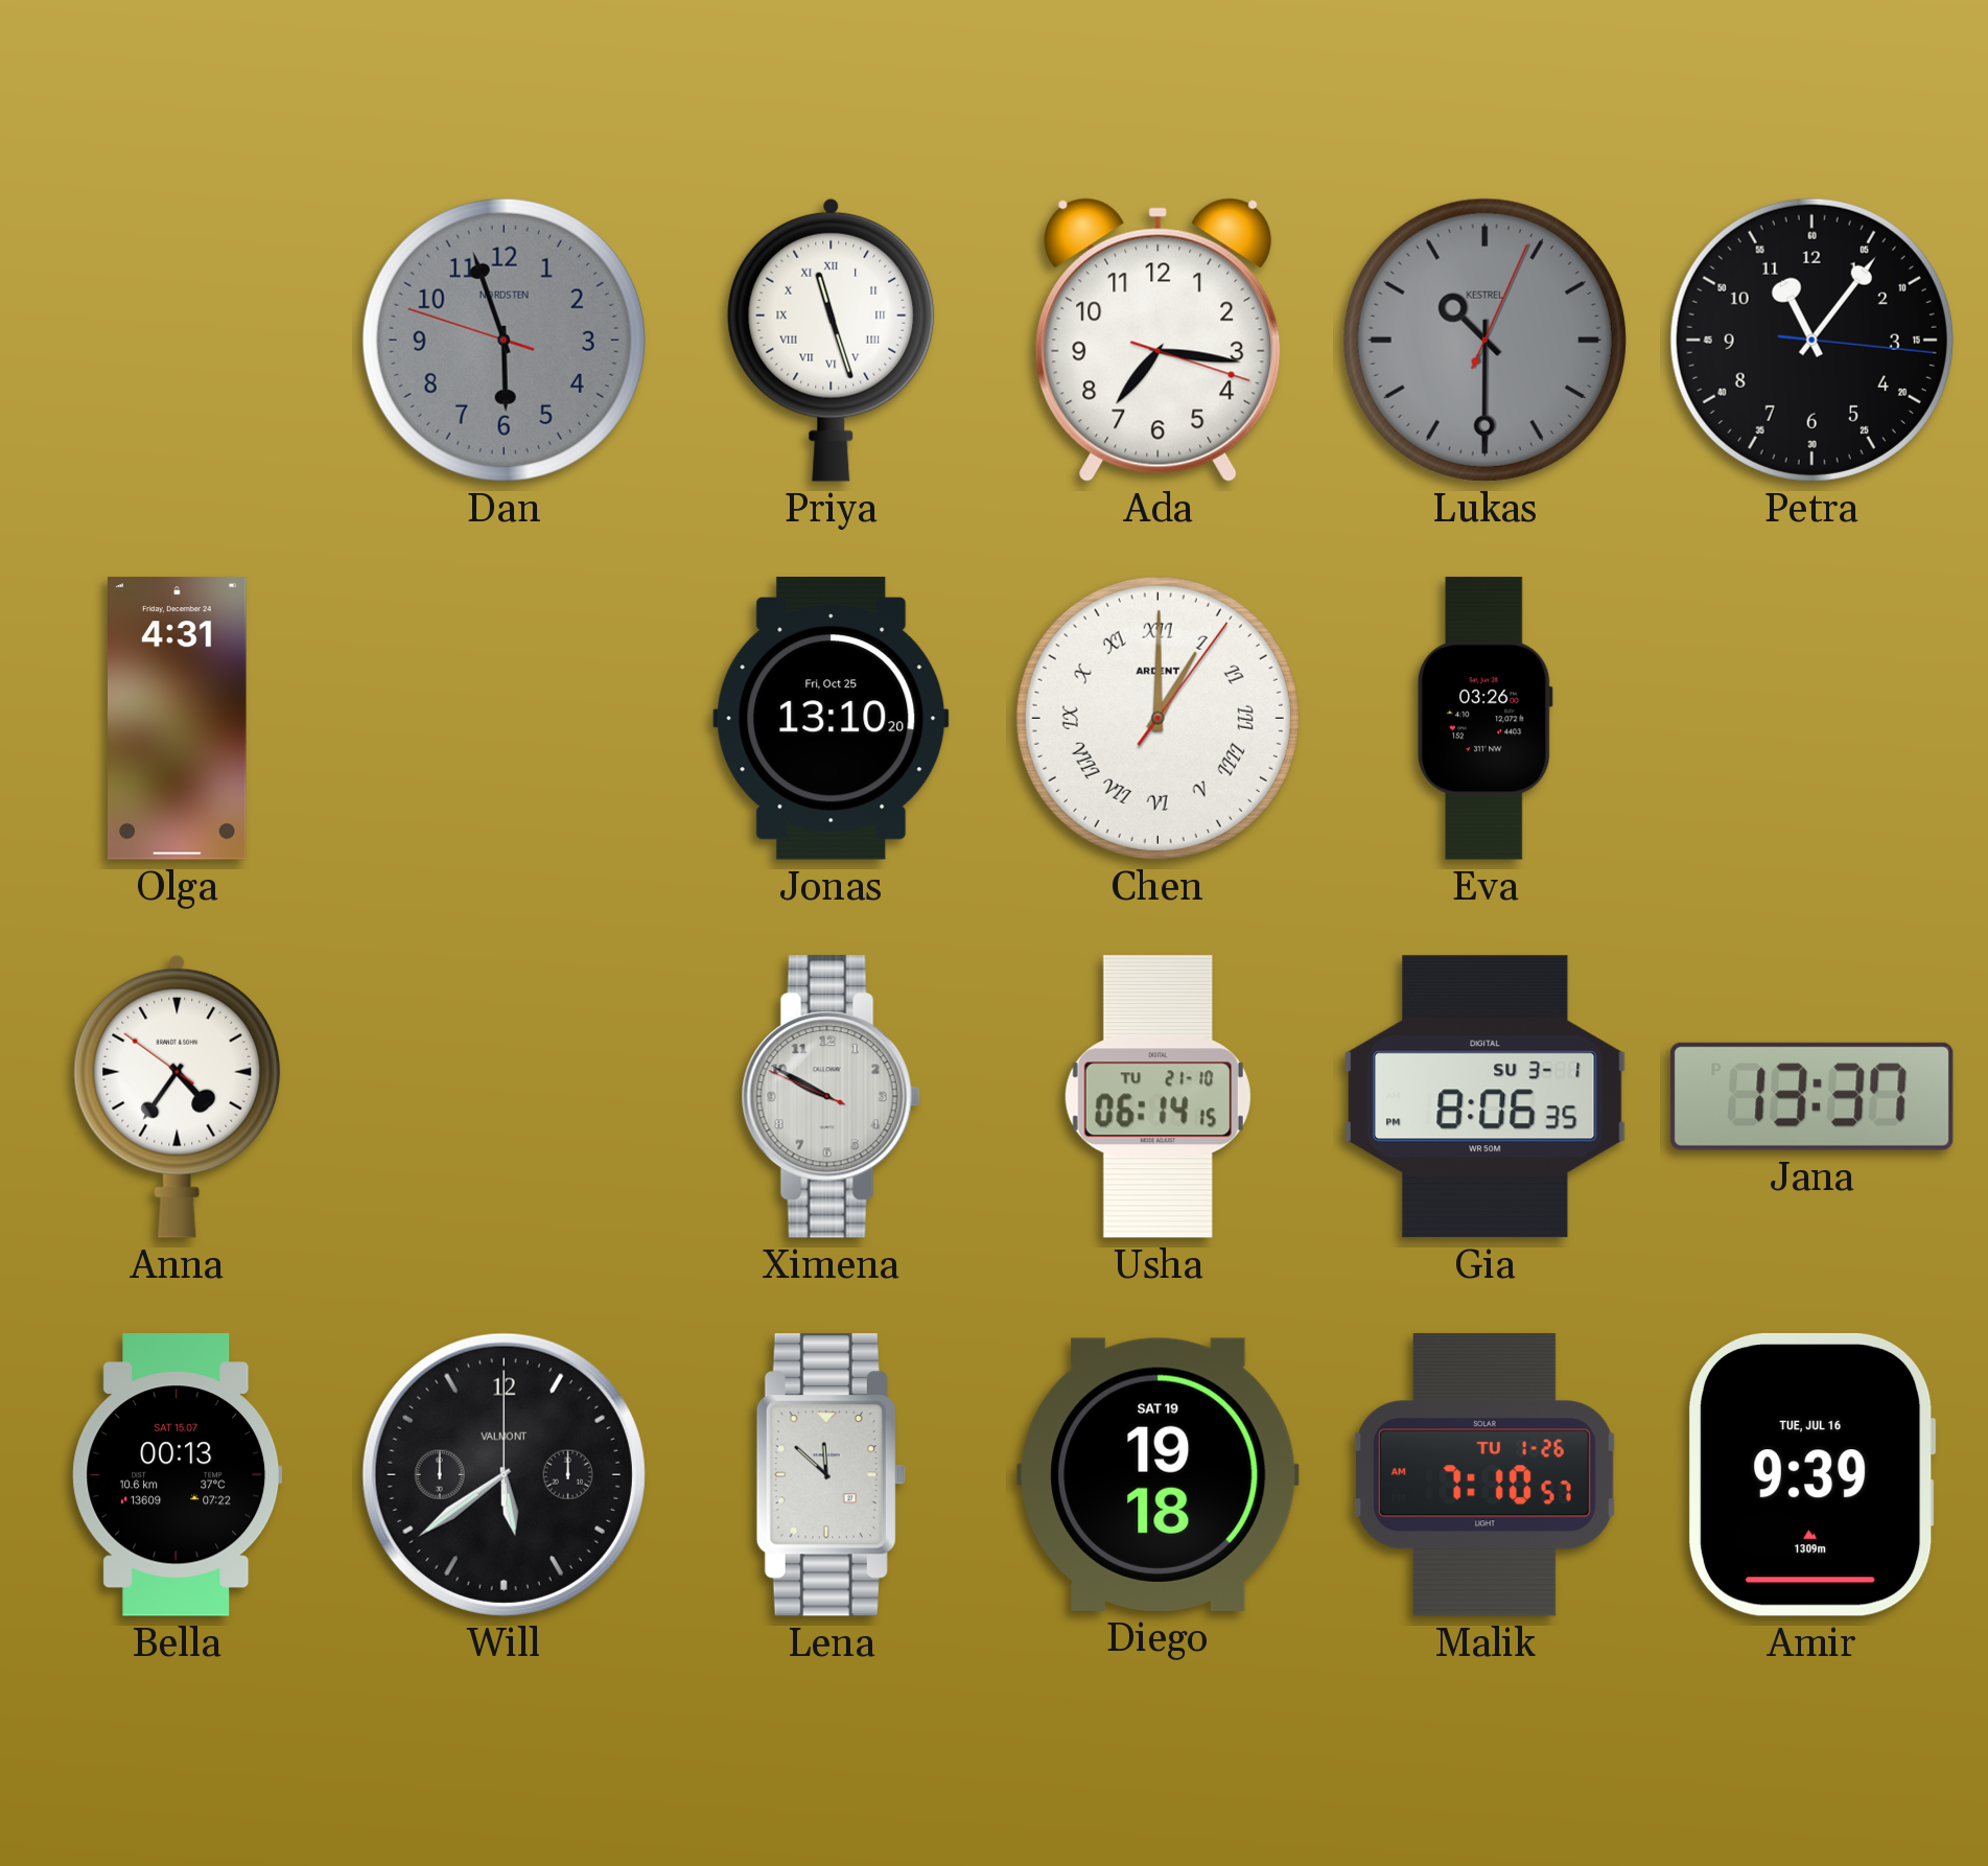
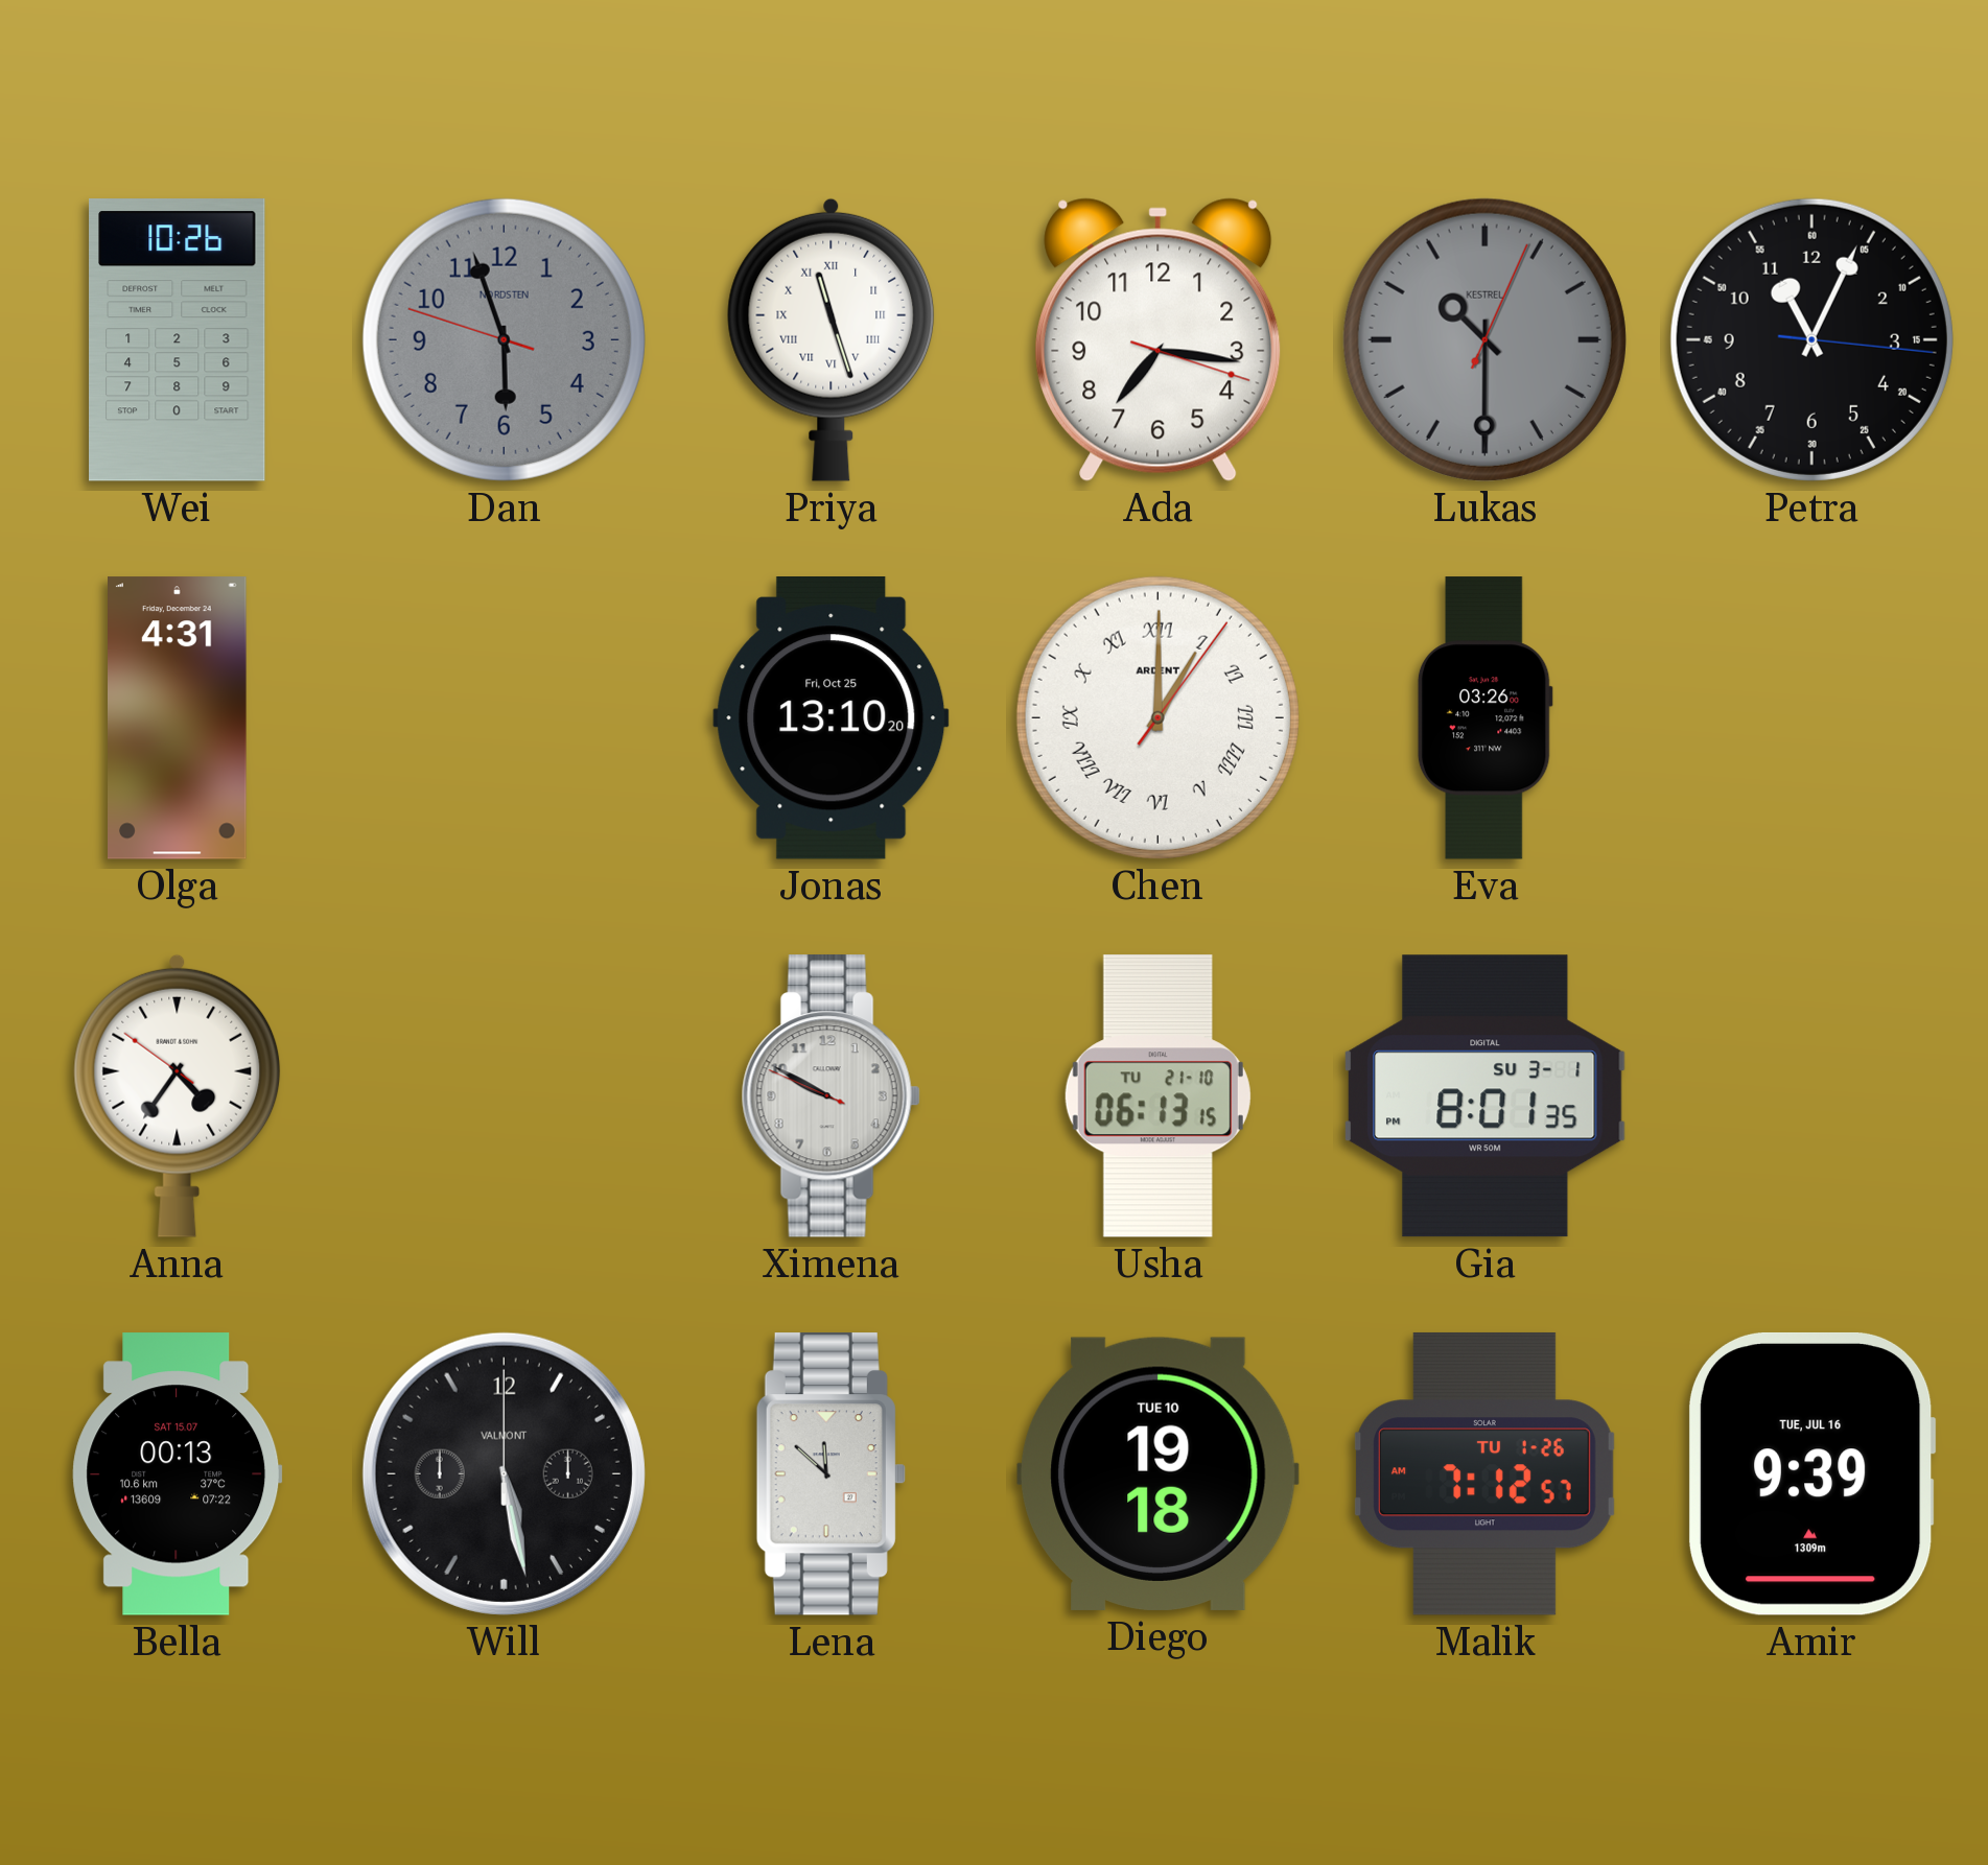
Wei: none -> 10:26 (178, 340)
Petra: 11:06 -> 11:04 (1811, 339)
Usha: 06:14 -> 06:13 (1157, 1096)
Gia: 8:06 -> 8:01 (1486, 1096)
Jana: 13:37 -> none (1811, 1096)
Will: 5:39 -> 5:28 (504, 1473)
Diego date: SAT 19 -> TUE 10 (1159, 1473)
Malik: 7:10 -> 7:12 (1486, 1473)
